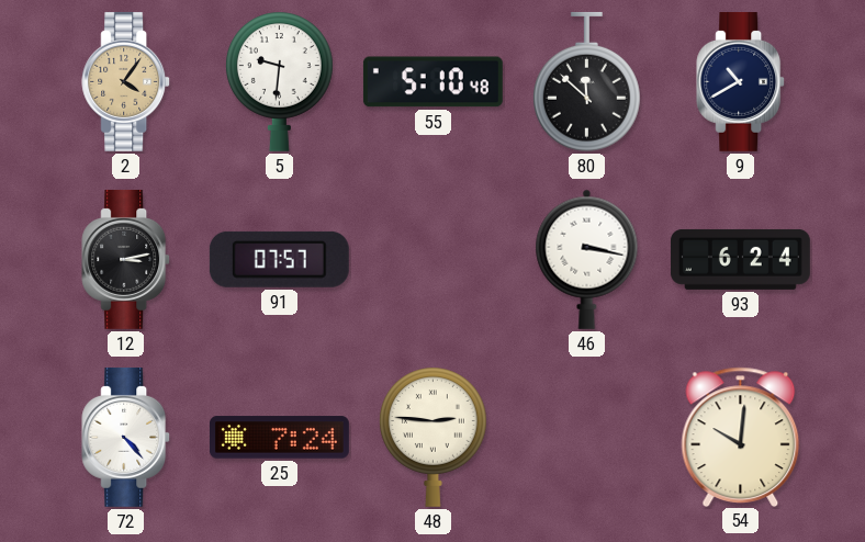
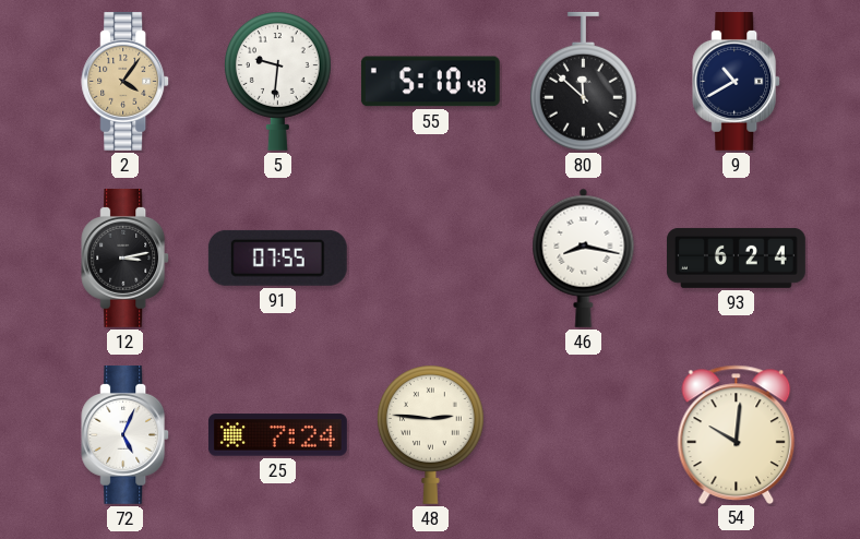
91: 07:57 -> 07:55 (277, 257)
46: 3:17 -> 8:17 (584, 257)
72: 4:23 -> 5:04 (126, 434)
